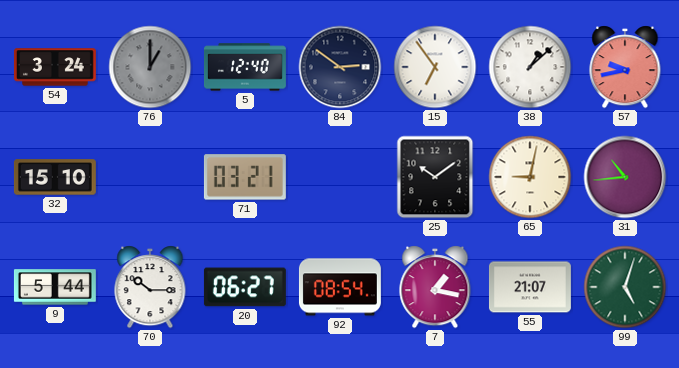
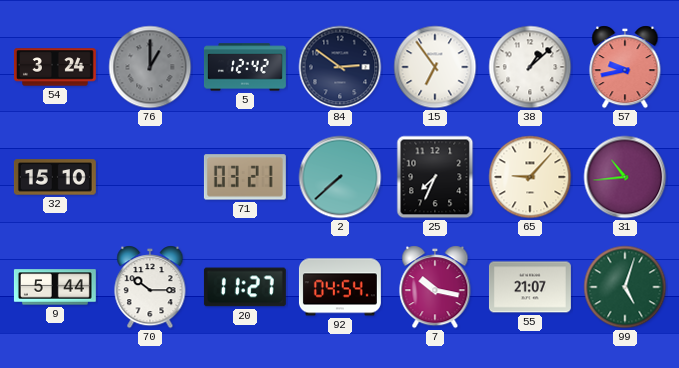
5: 12:40 -> 12:42 (245, 67)
2: none -> 7:38 (340, 177)
25: 10:09 -> 7:34 (435, 177)
65: 9:02 -> 9:07 (530, 177)
20: 06:27 -> 11:27 (245, 287)
92: 08:54 -> 04:54 (340, 287)
7: 1:17 -> 10:17 (435, 287)
